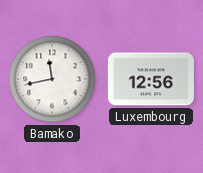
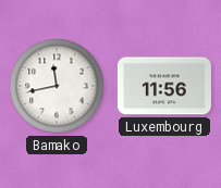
Luxembourg: 12:56 -> 11:56 (164, 86)
